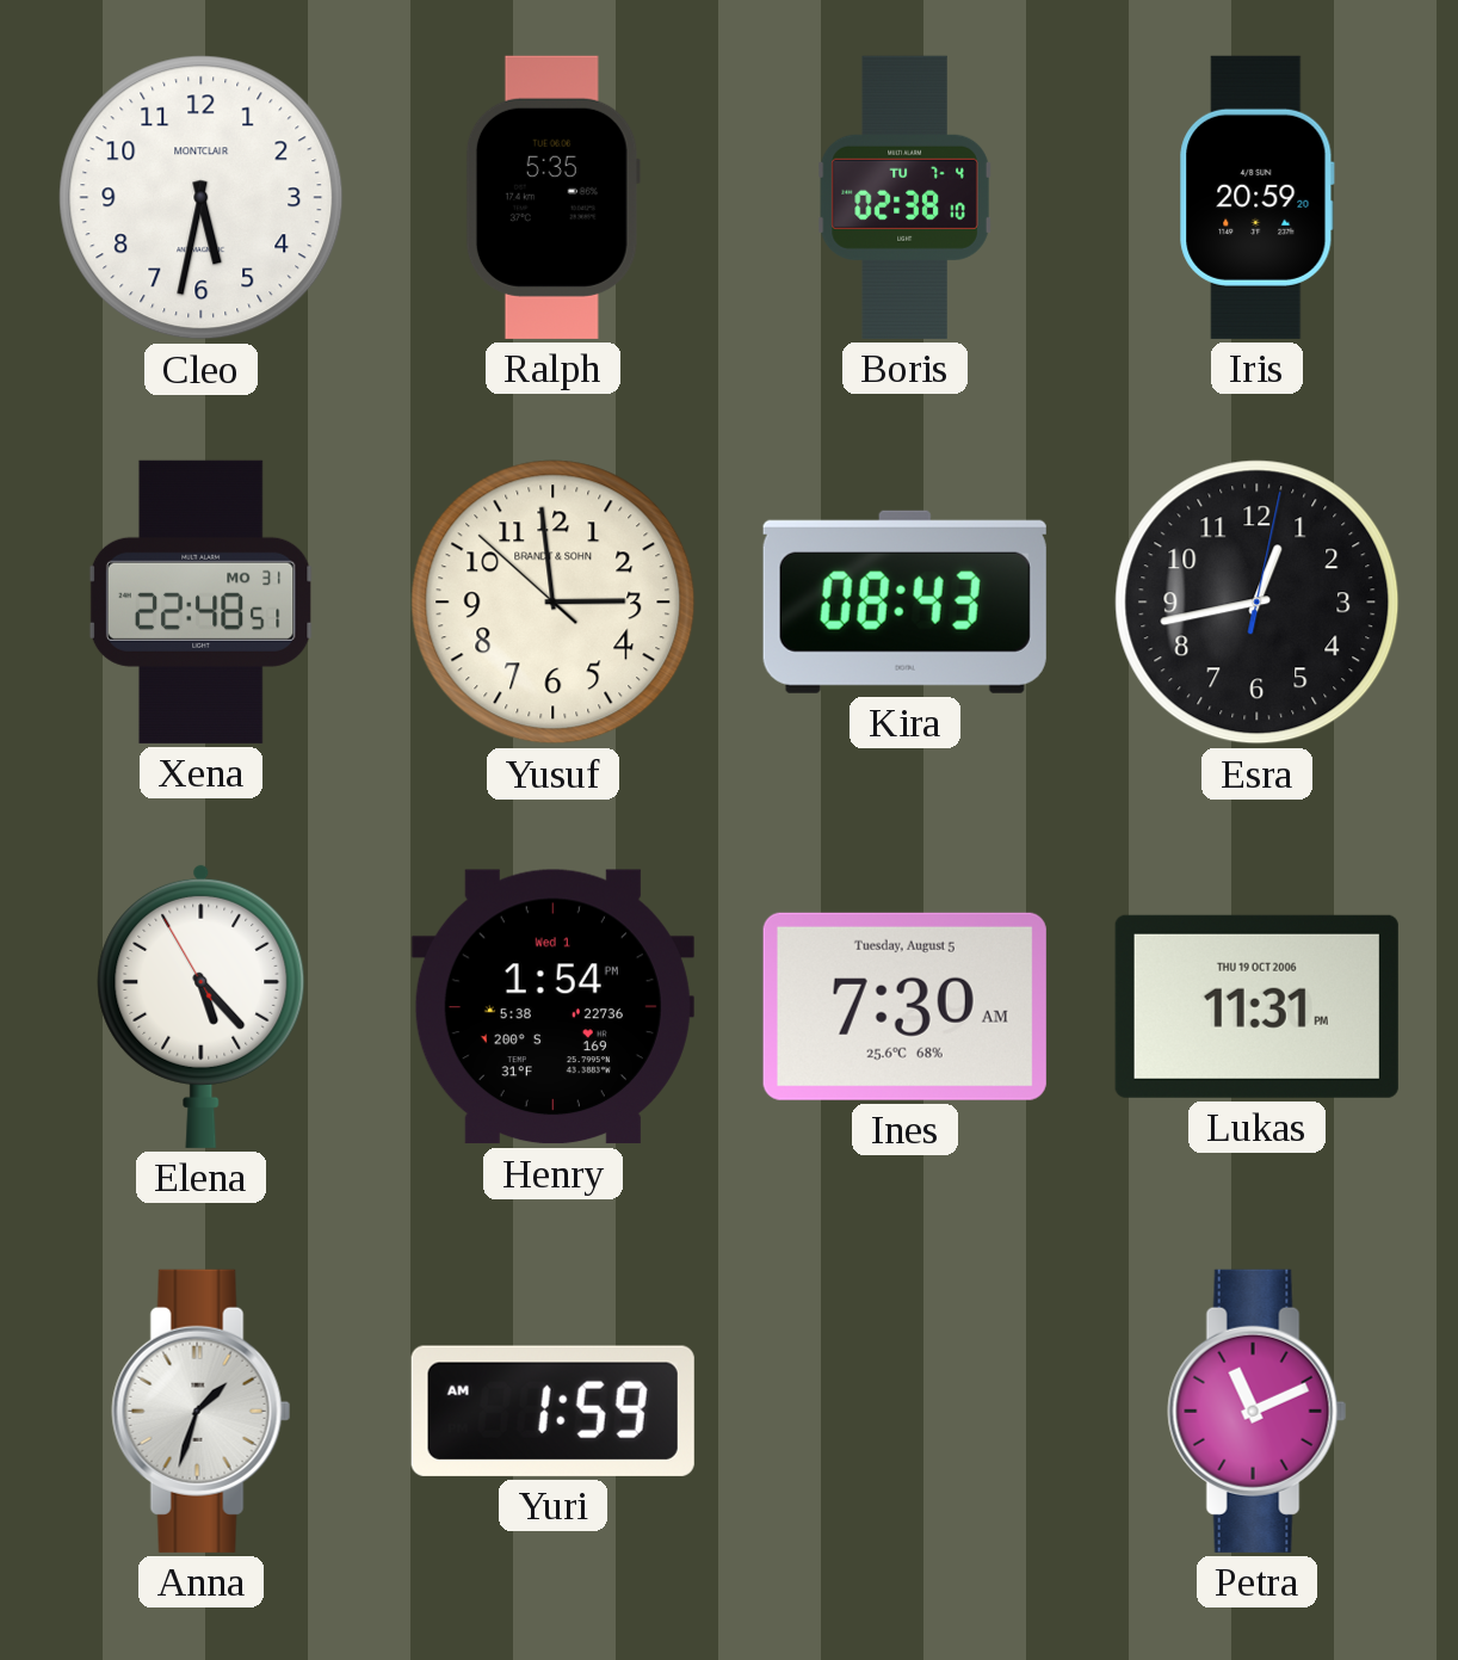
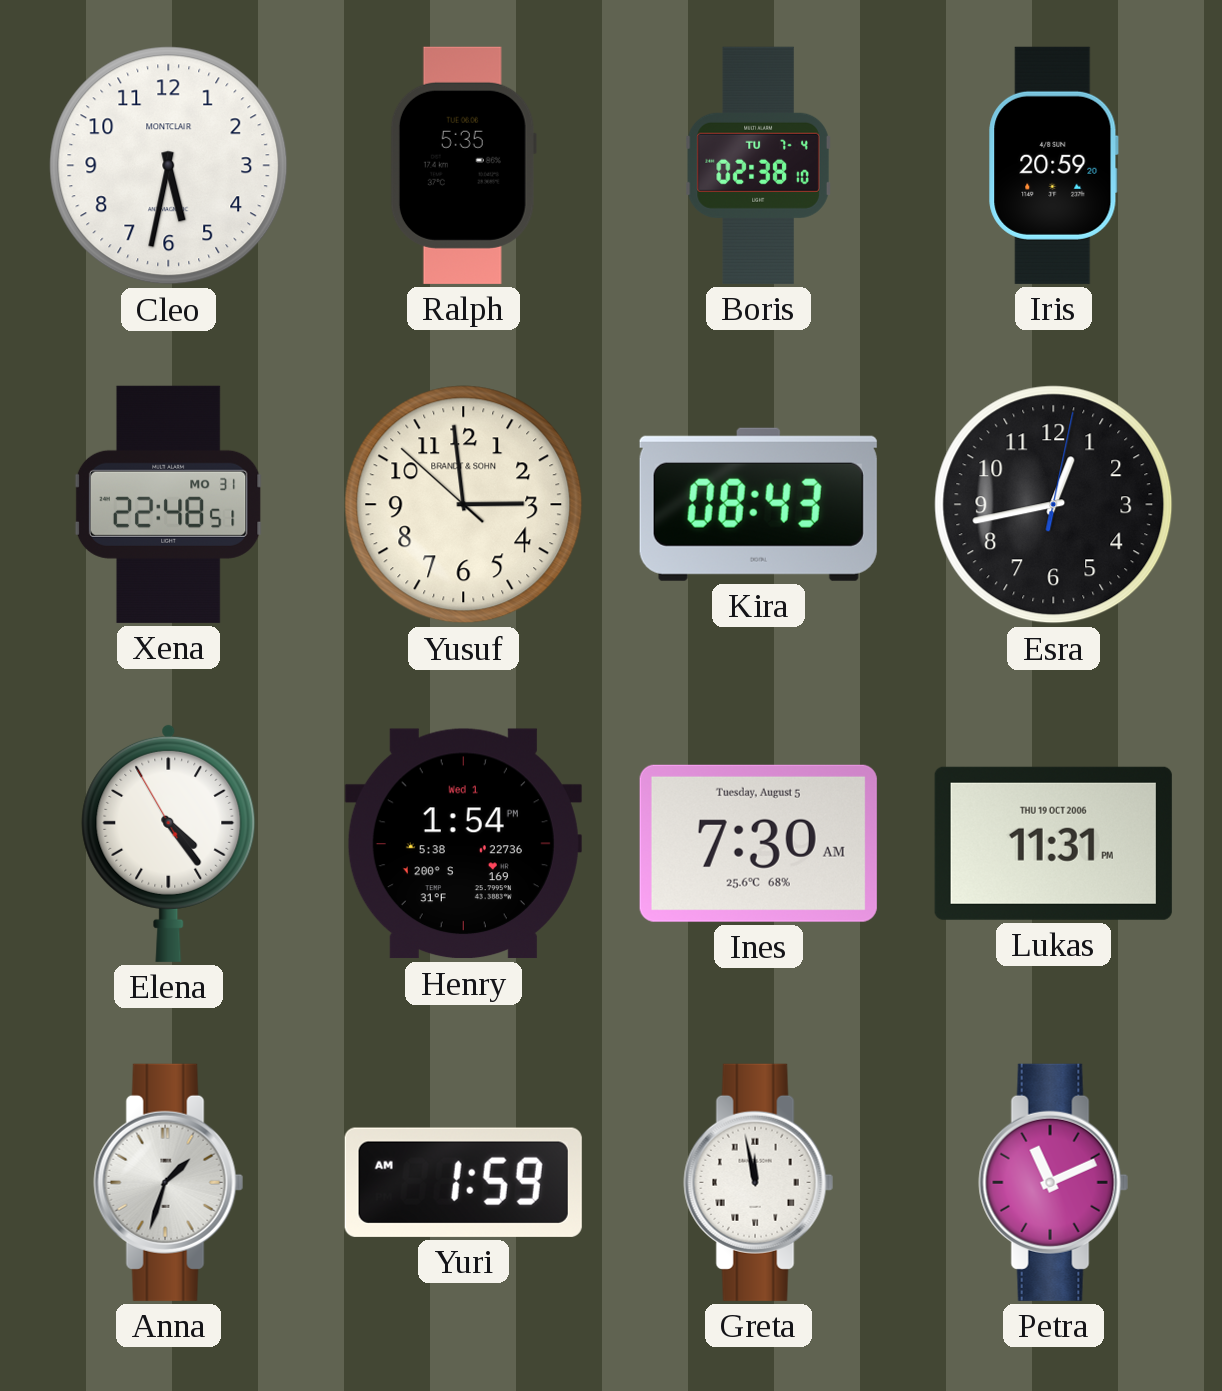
Elena: 5:22 -> 4:23 (169, 843)
Greta: none -> 11:58 (759, 1182)
